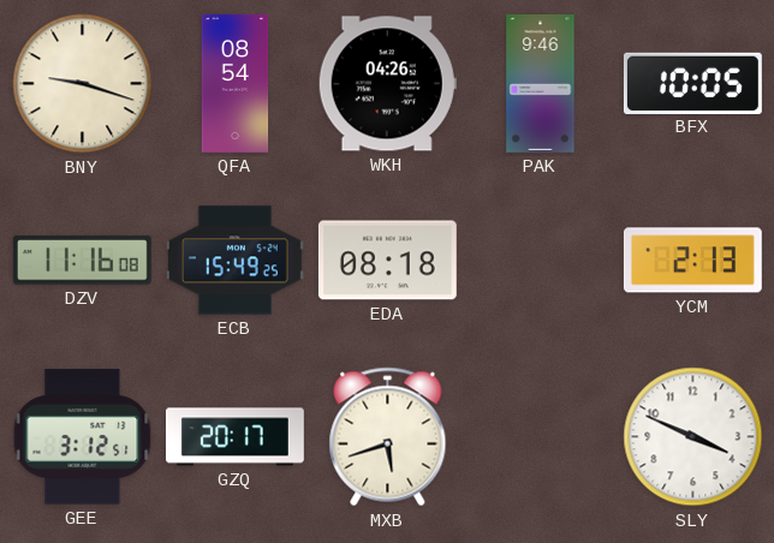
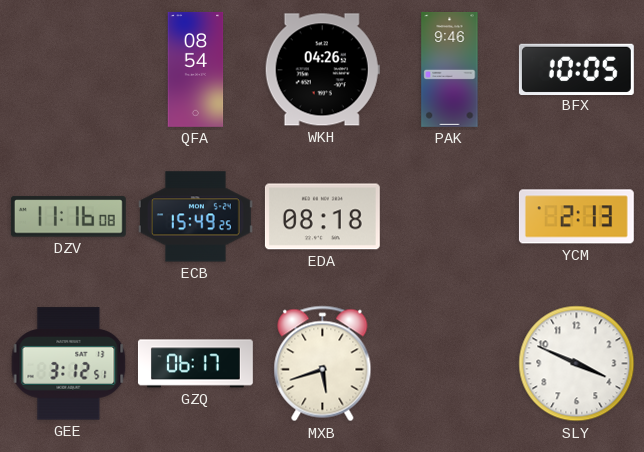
BNY: 9:18 -> none (83, 84)
GZQ: 20:17 -> 06:17 (195, 364)
